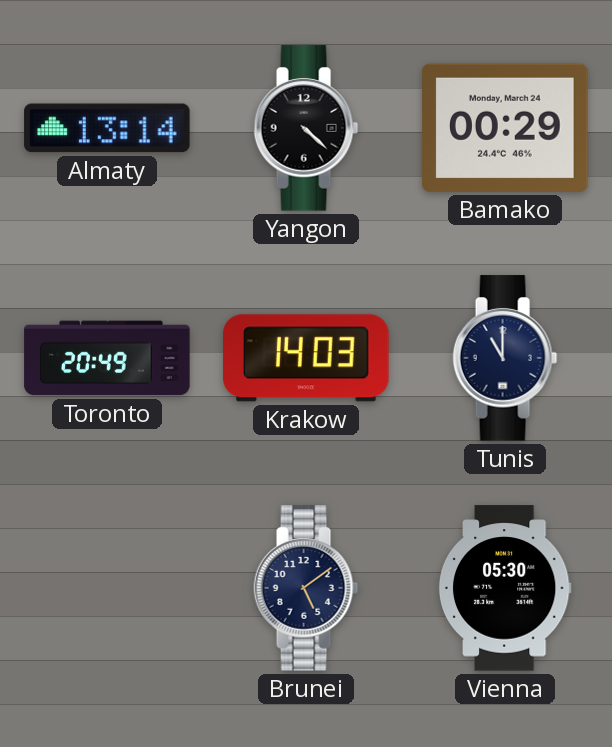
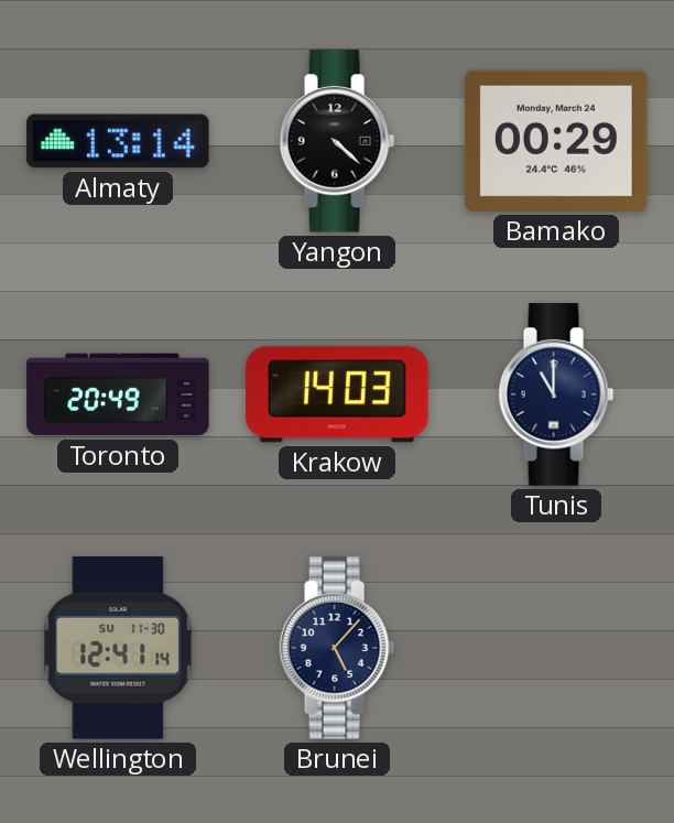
Wellington: none -> 12:41 (118, 648)
Brunei: 5:09 -> 5:07 (337, 648)
Vienna: 05:30 -> none (505, 588)
